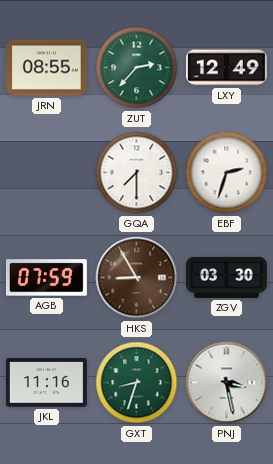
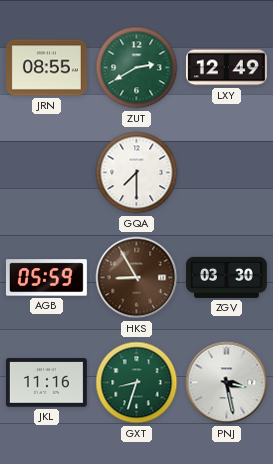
ZUT: 2:37 -> 2:40 (137, 68)
EBF: 2:33 -> none (227, 173)
AGB: 07:59 -> 05:59 (46, 278)
